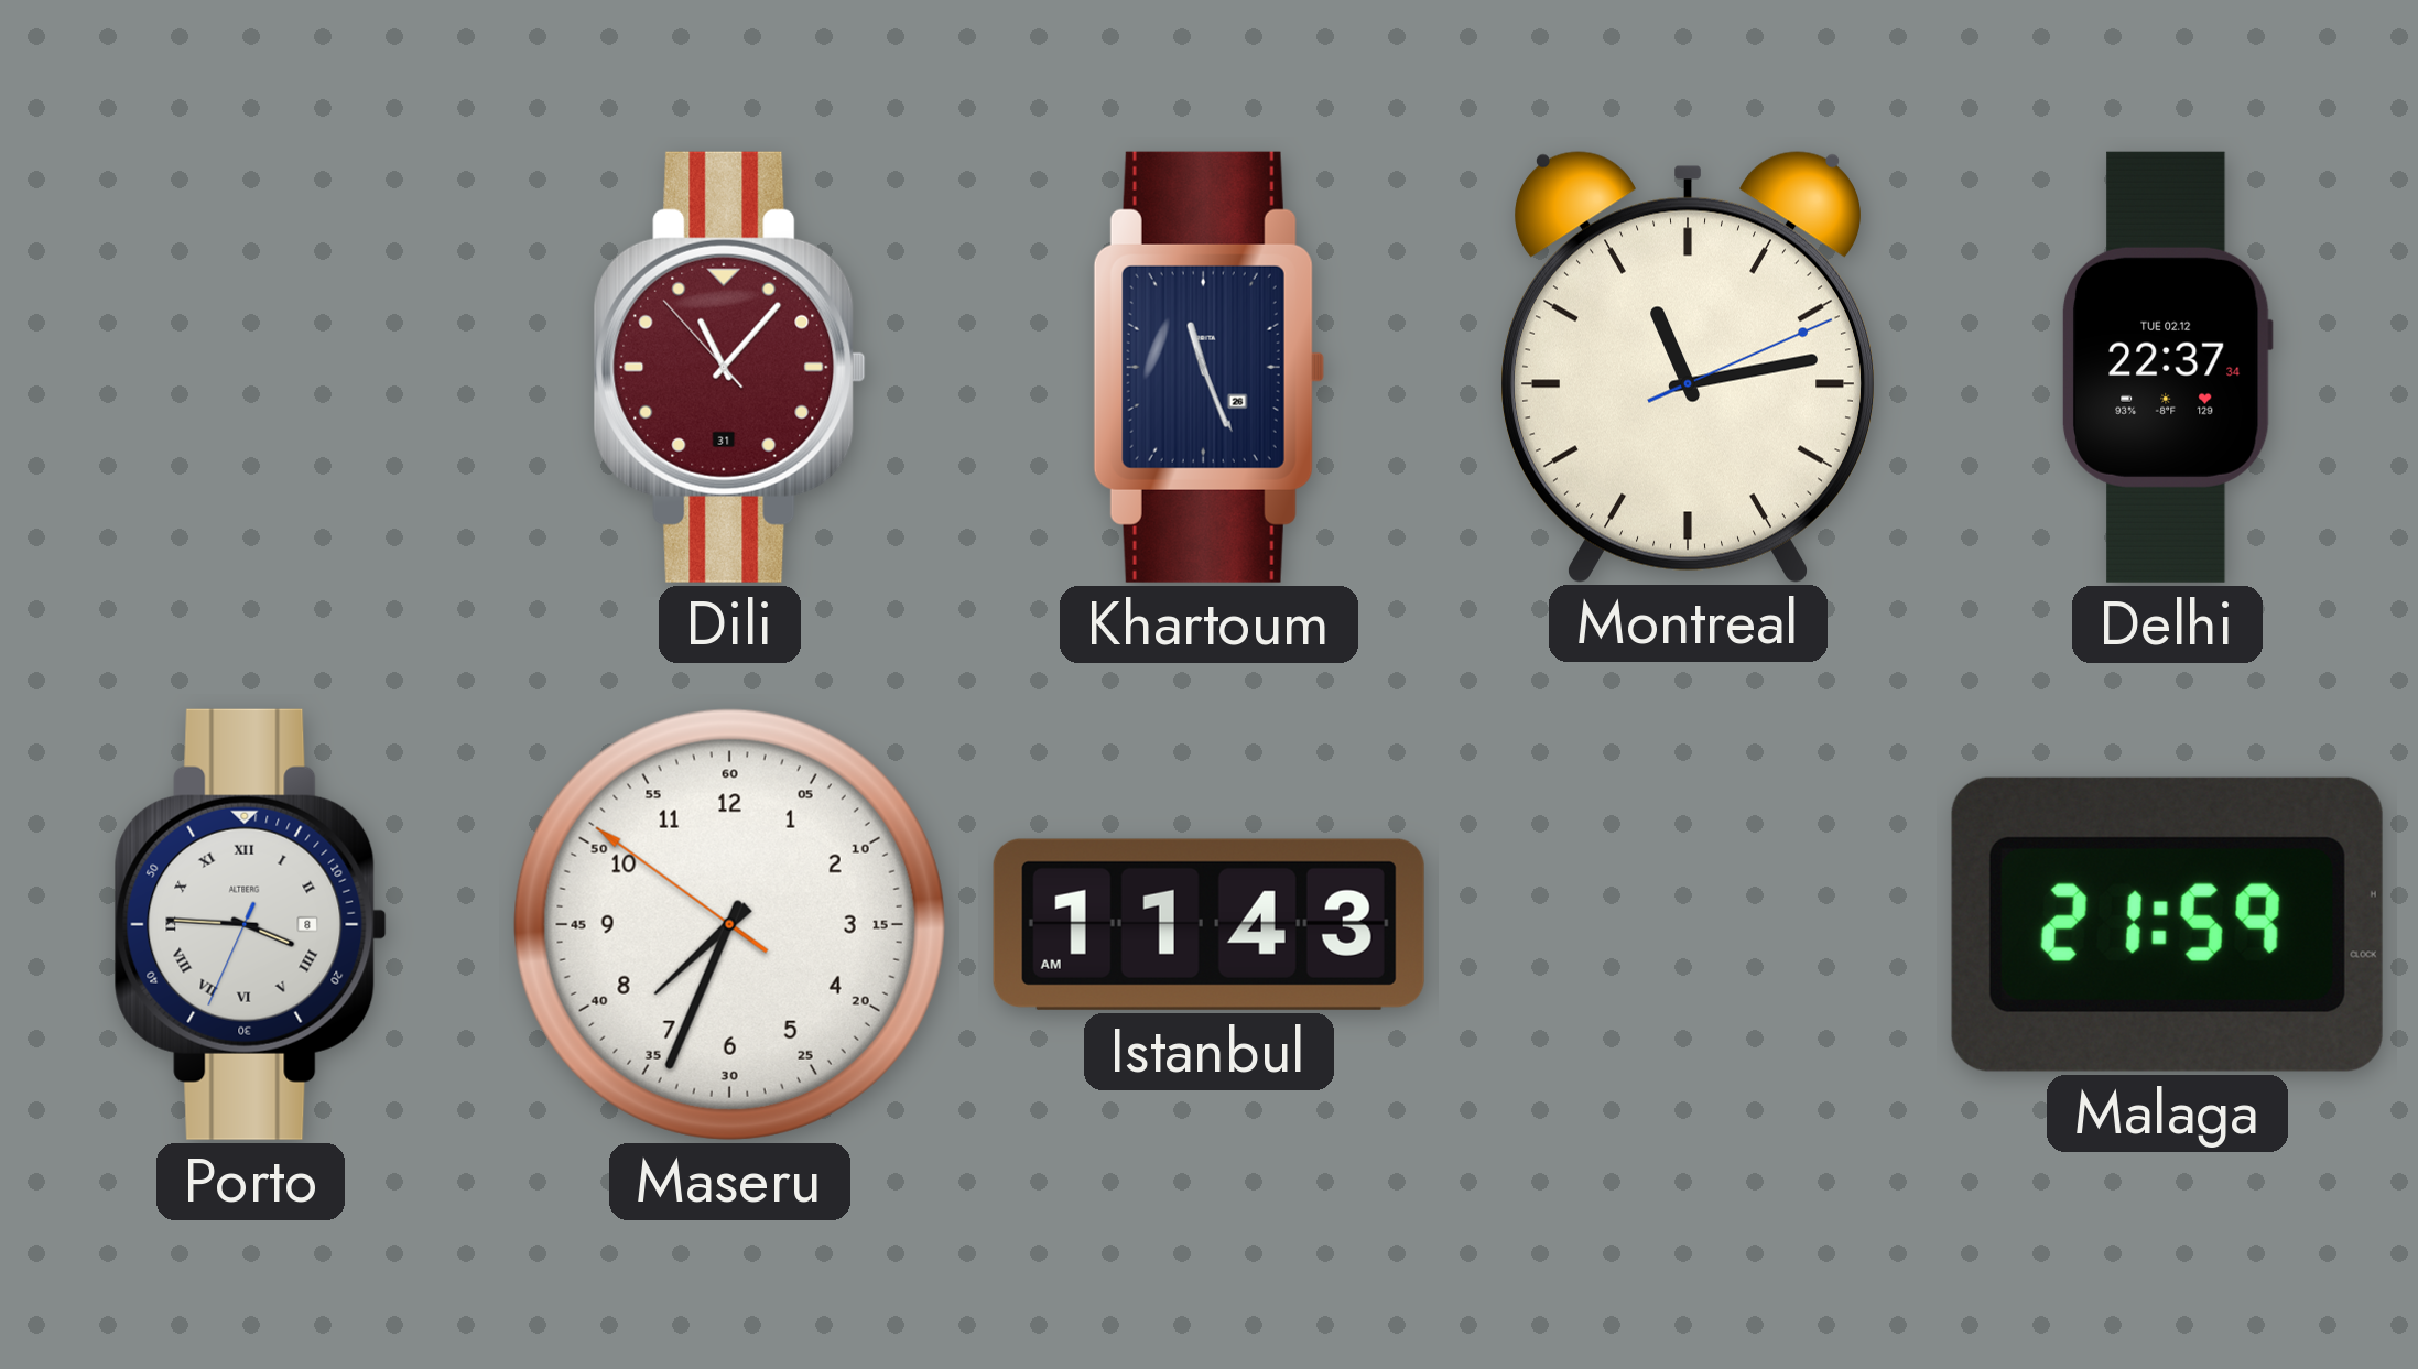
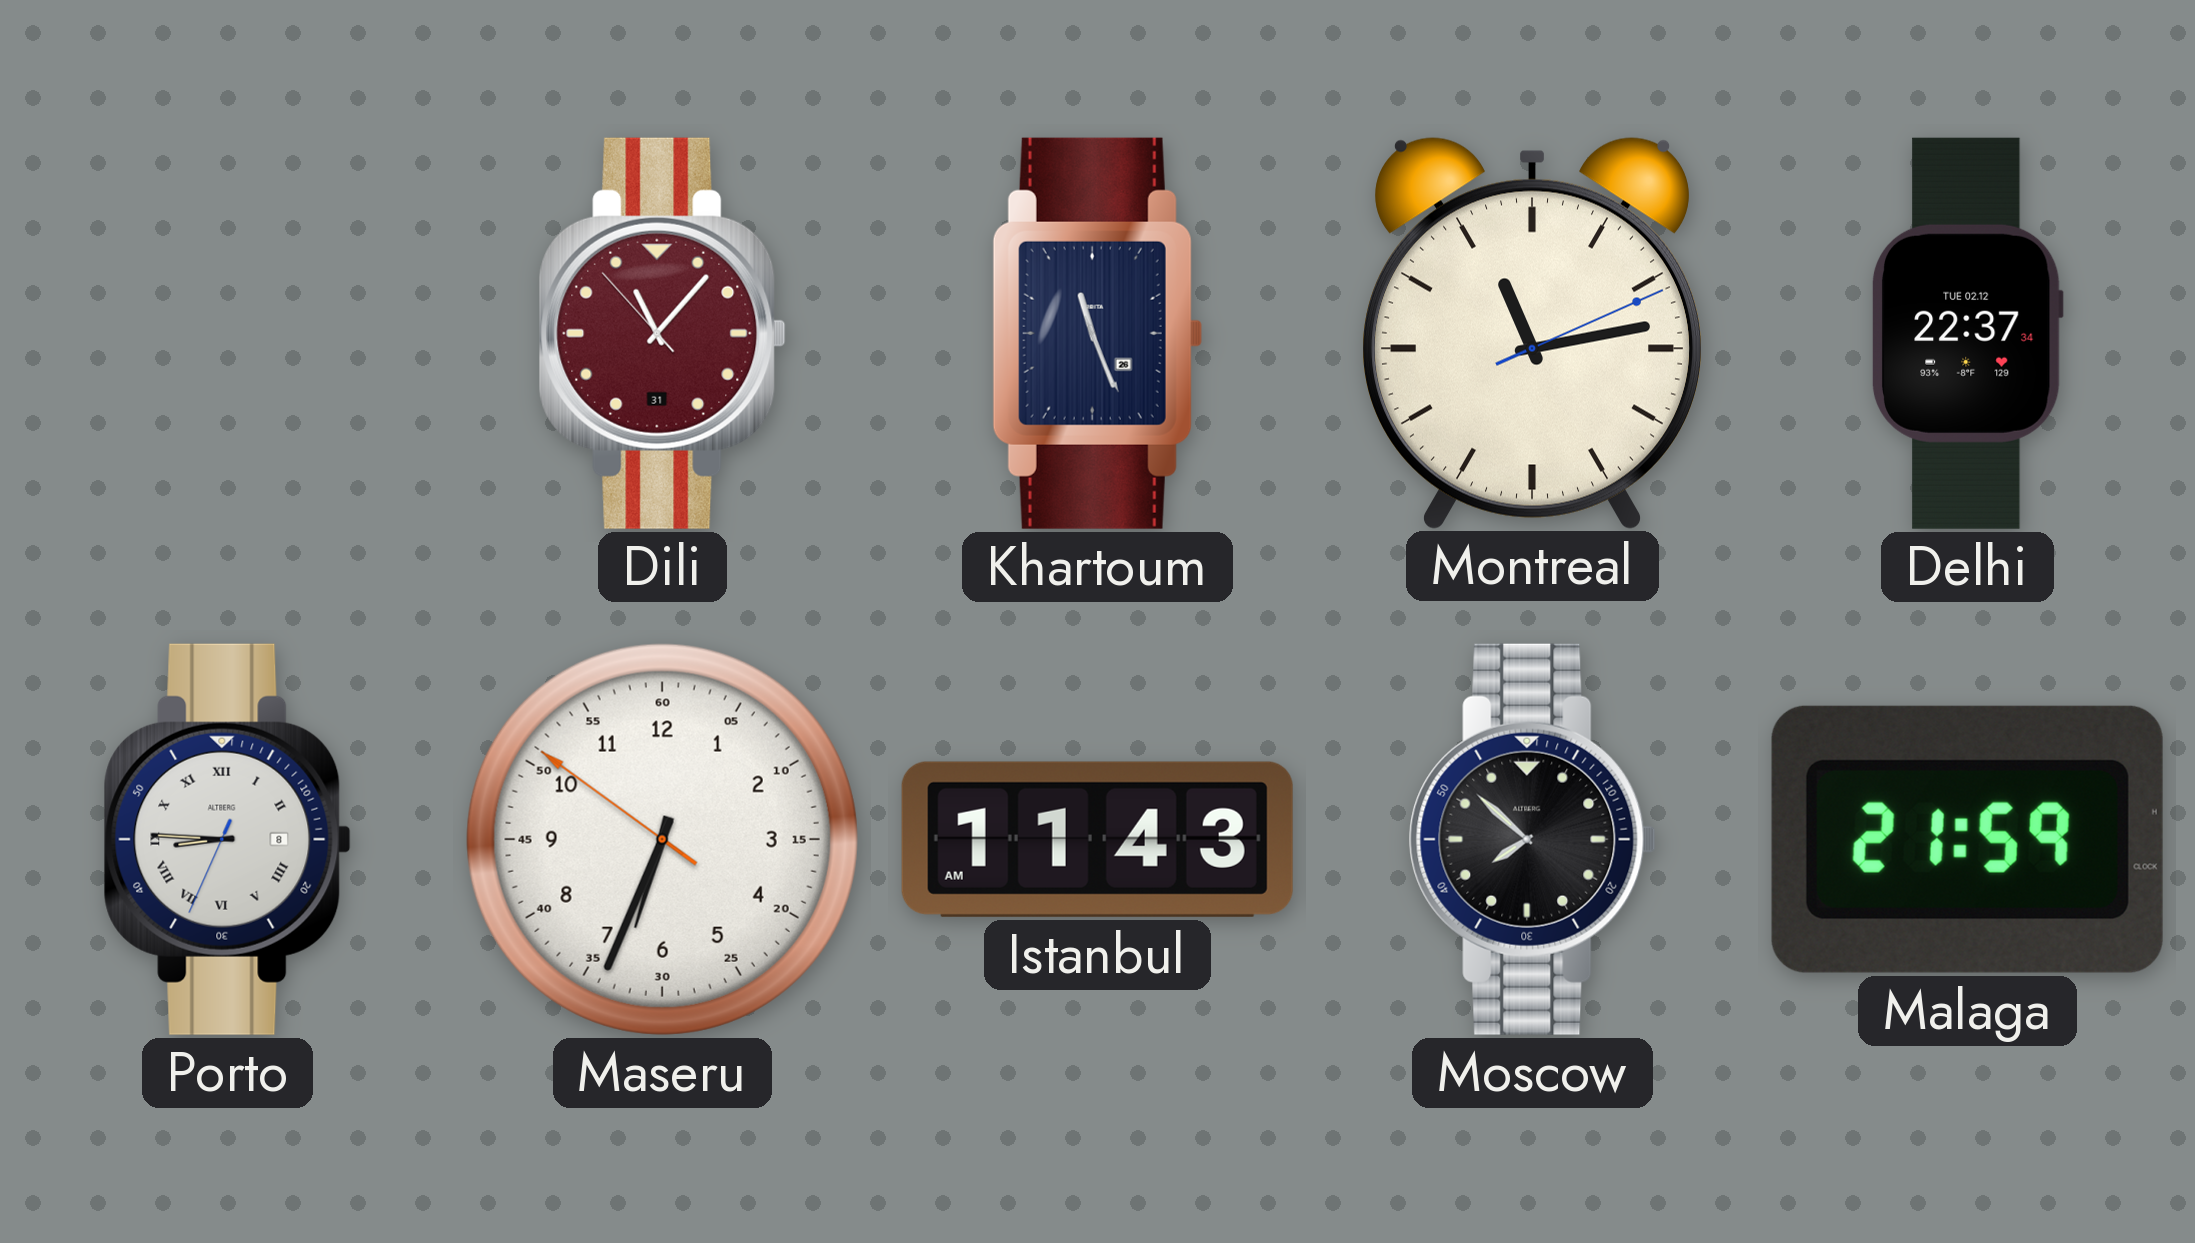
Porto: 3:45 -> 8:45 (227, 839)
Maseru: 7:33 -> 6:33 (662, 839)
Moscow: none -> 7:52 (1532, 839)
